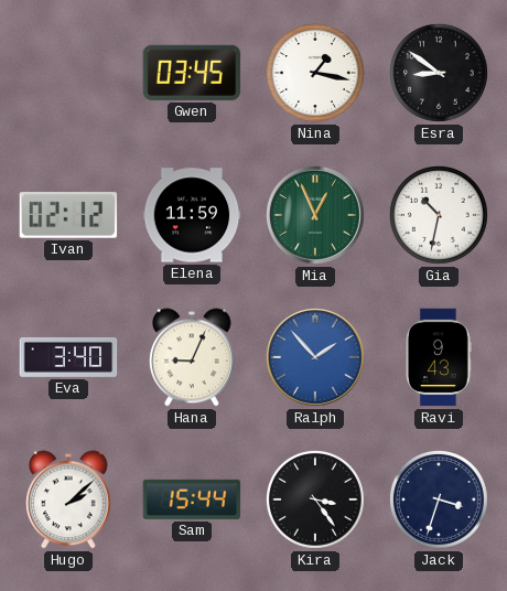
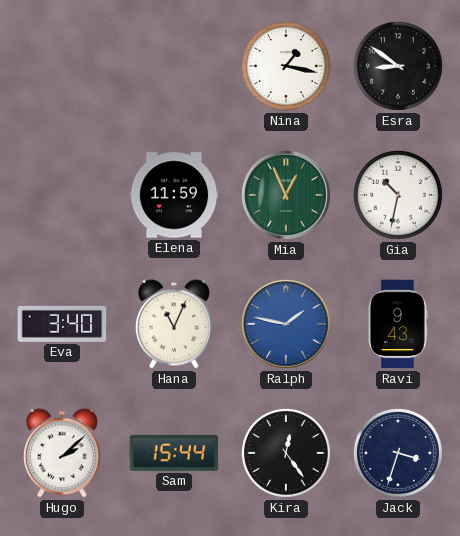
Gwen: 03:45 -> none (192, 73)
Ivan: 02:12 -> none (68, 215)
Hana: 9:04 -> 11:04 (174, 324)
Ralph: 1:53 -> 1:47 (286, 324)
Kira: 3:24 -> 12:24 (286, 453)
